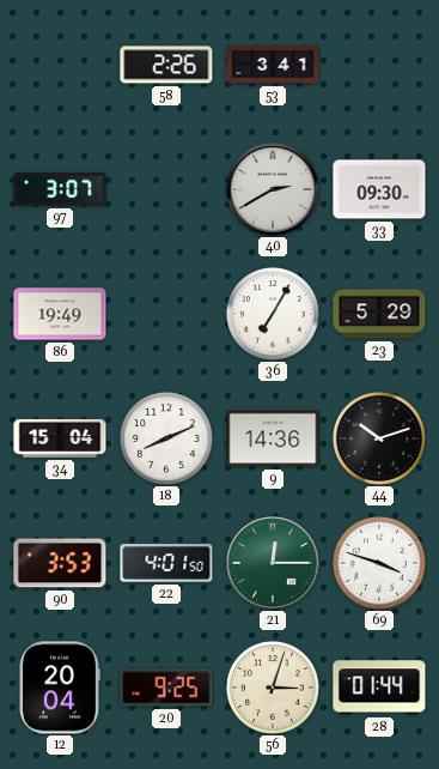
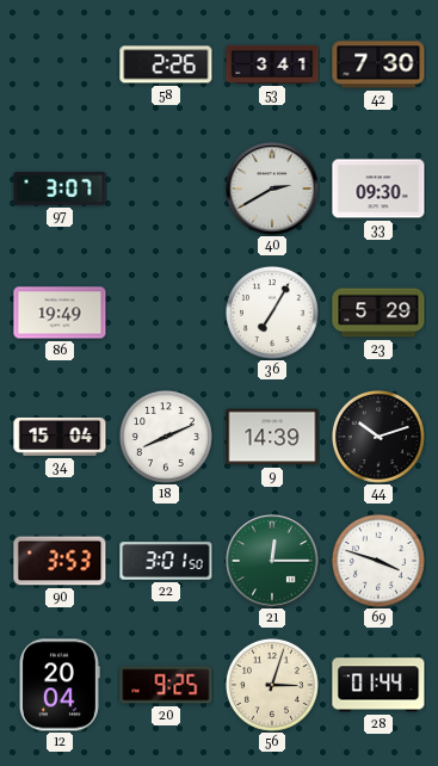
42: none -> 7:30 (378, 64)
9: 14:36 -> 14:39 (272, 437)
22: 4:01 -> 3:01 (166, 561)
